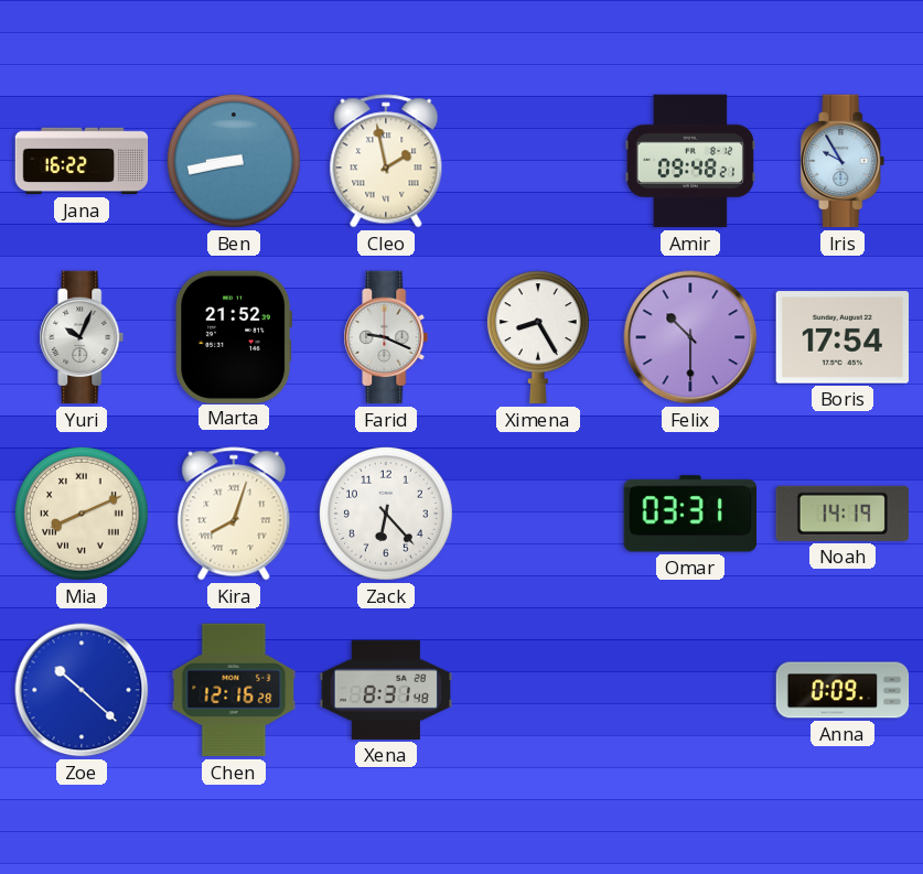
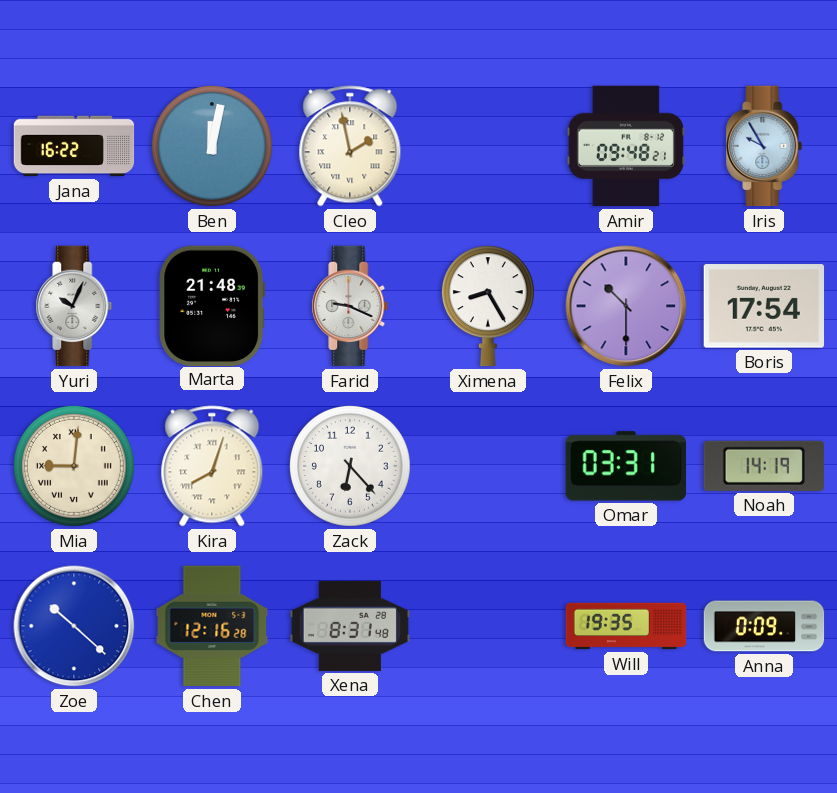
Ben: 8:43 -> 12:02 (212, 146)
Marta: 21:52 -> 21:48 (211, 305)
Mia: 8:11 -> 9:01 (74, 466)
Will: none -> 19:35 (626, 626)
